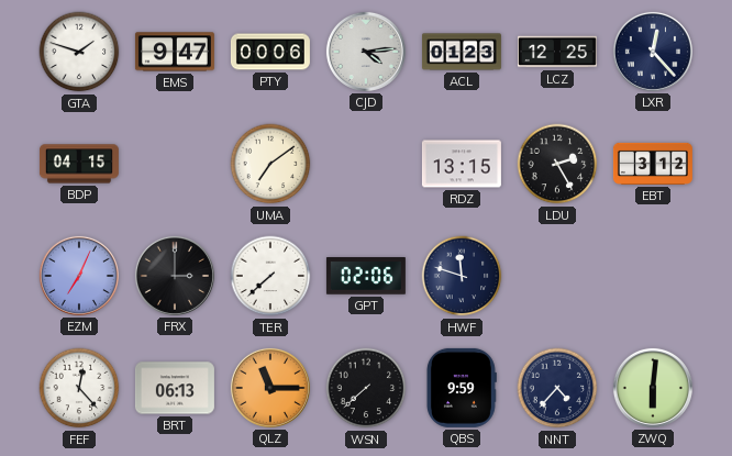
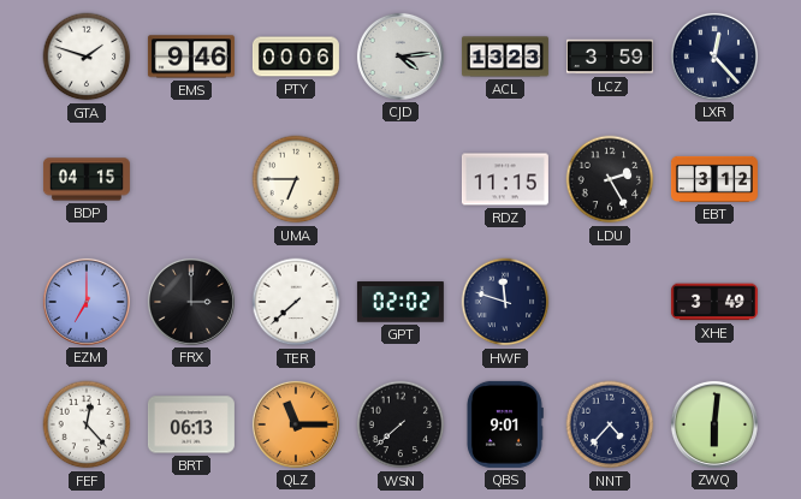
EMS: 9:47 -> 9:46 (191, 57)
ACL: 01:23 -> 13:23 (505, 57)
LCZ: 12:25 -> 3:59 (610, 57)
UMA: 7:09 -> 6:45 (296, 179)
RDZ: 13:15 -> 11:15 (505, 179)
EZM: 7:04 -> 7:00 (87, 302)
GPT: 02:06 -> 02:02 (400, 302)
XHE: none -> 3:49 (714, 302)
QBS: 9:59 -> 9:01 (504, 424)
